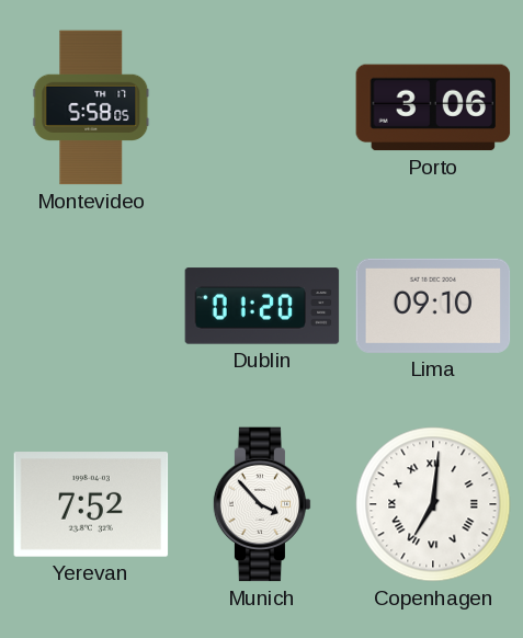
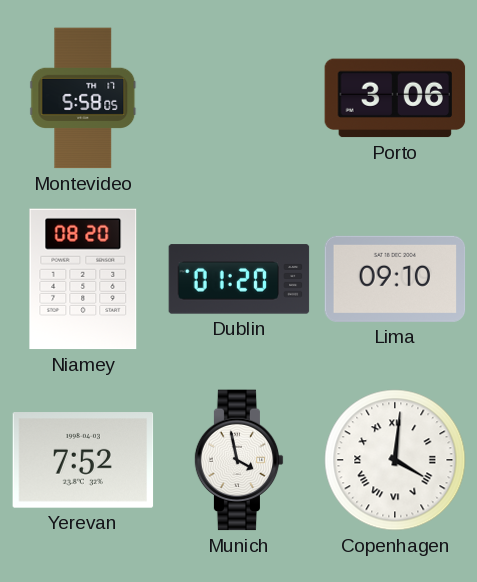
Niamey: none -> 08:20 (83, 279)
Munich: 3:53 -> 3:58 (239, 460)
Copenhagen: 7:01 -> 4:01 (395, 460)
